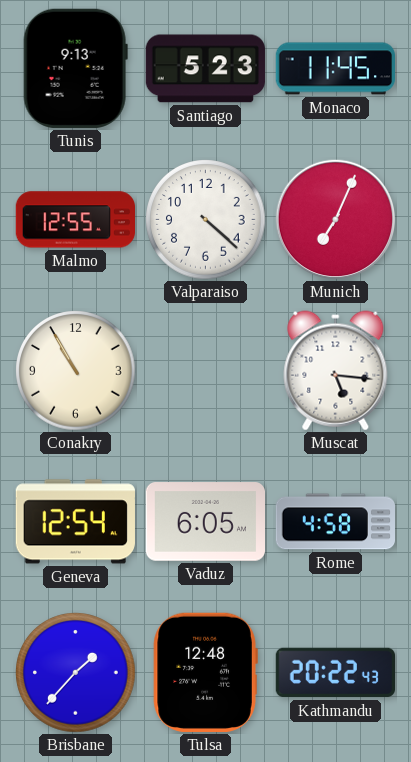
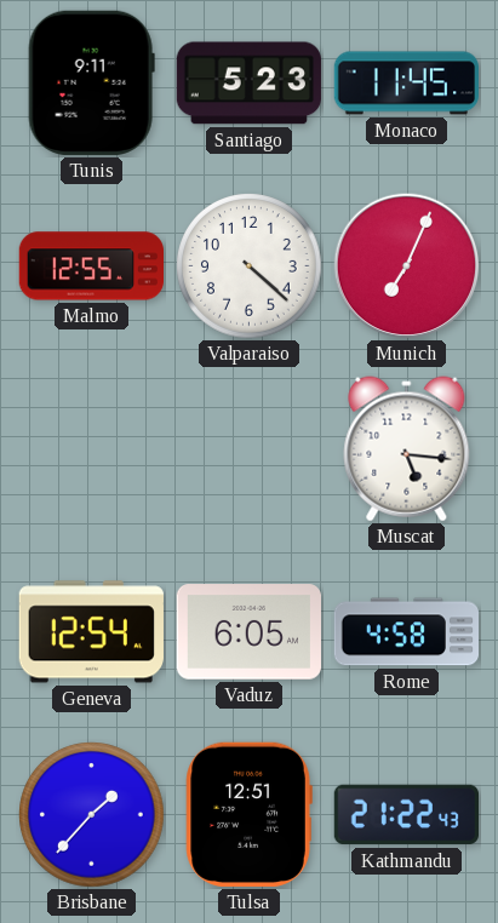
Tunis: 9:13 -> 9:11 (91, 82)
Conakry: 10:55 -> none (76, 371)
Tulsa: 12:48 -> 12:51 (248, 814)
Kathmandu: 20:22 -> 21:22 (406, 815)
